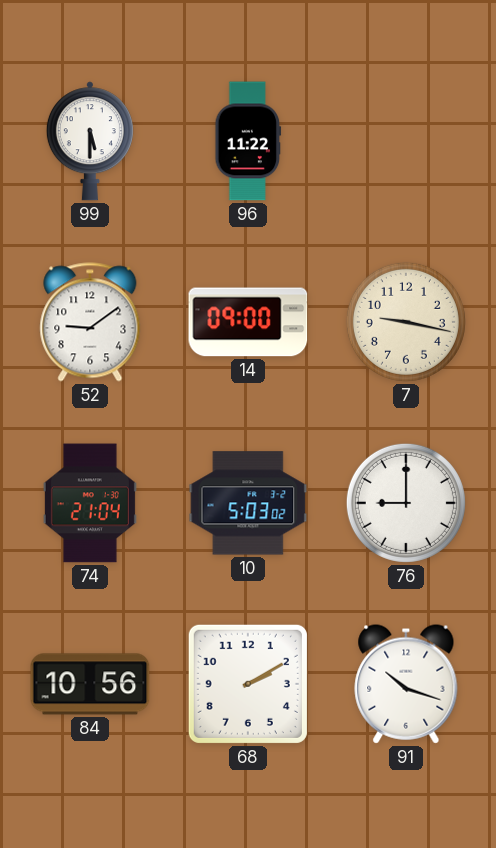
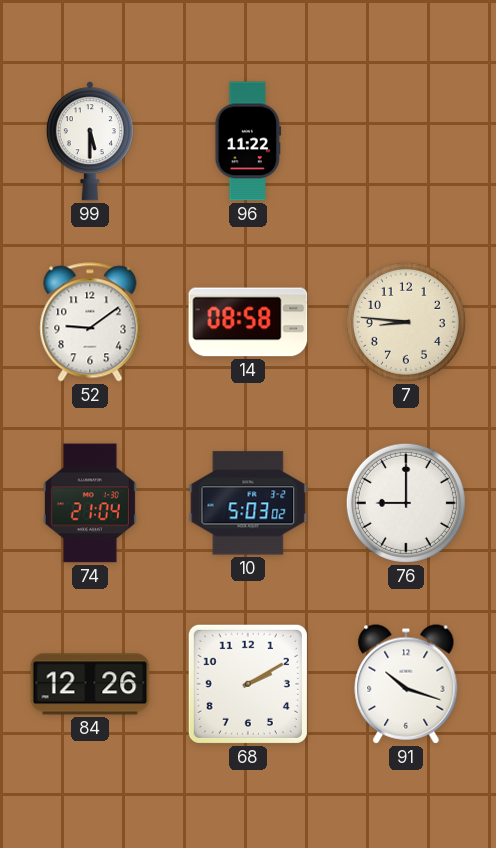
14: 09:00 -> 08:58 (248, 322)
7: 9:17 -> 8:46 (406, 322)
84: 10:56 -> 12:26 (90, 684)
